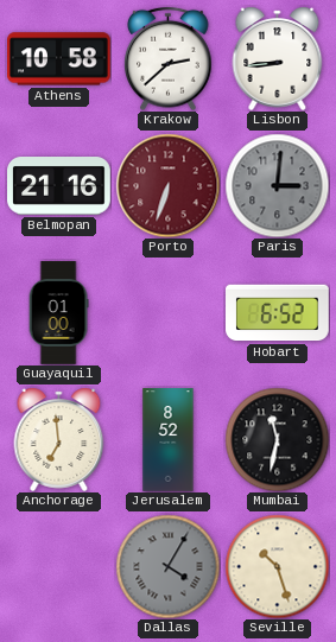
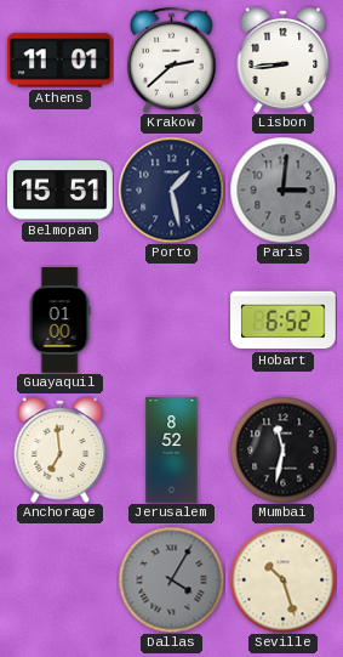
Athens: 10:58 -> 11:01 (61, 61)
Belmopan: 21:16 -> 15:51 (61, 191)
Porto: 6:33 -> 1:28 (171, 189)
Porto dial: burgundy -> navy (171, 189)
